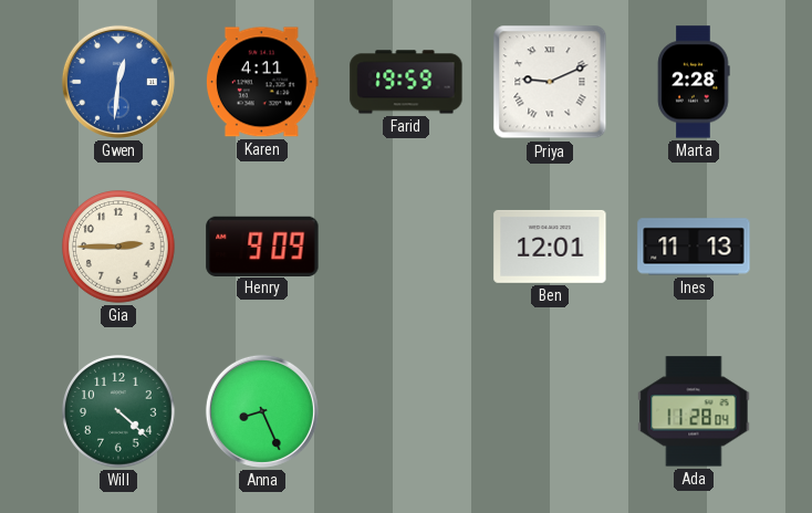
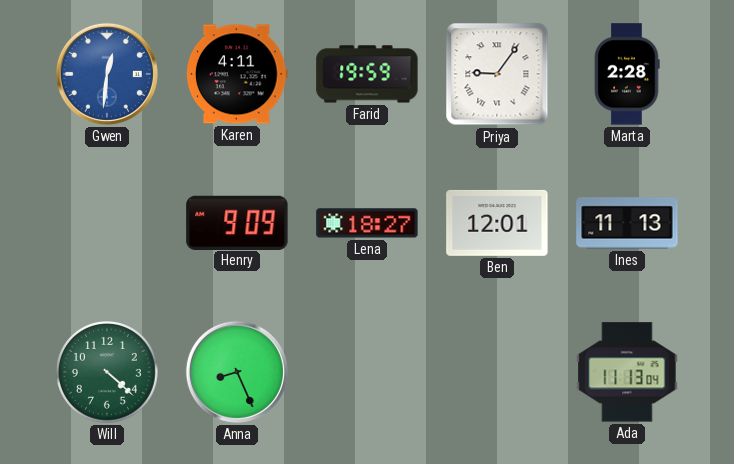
Priya: 9:11 -> 9:06 (497, 74)
Gia: 2:45 -> none (118, 247)
Lena: none -> 18:27 (367, 223)
Ada: 11:28 -> 11:13 (627, 372)
